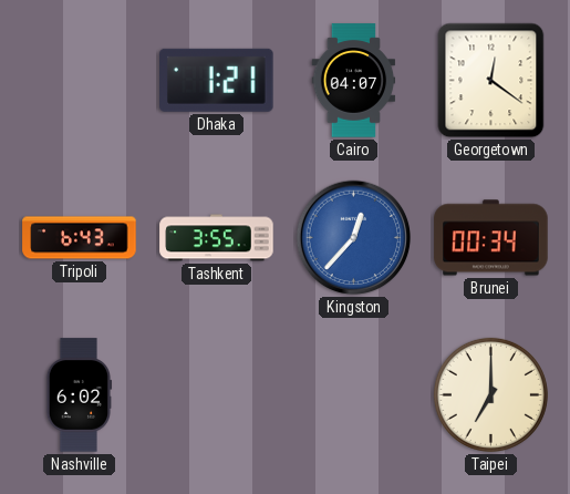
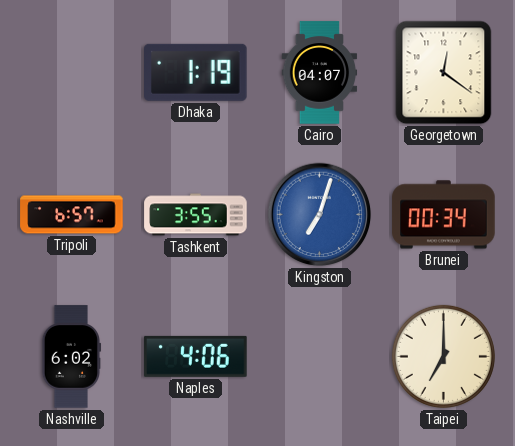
Dhaka: 1:21 -> 1:19 (196, 72)
Tripoli: 6:43 -> 6:57 (72, 215)
Kingston: 12:37 -> 7:03 (320, 215)
Naples: none -> 4:06 (196, 356)
